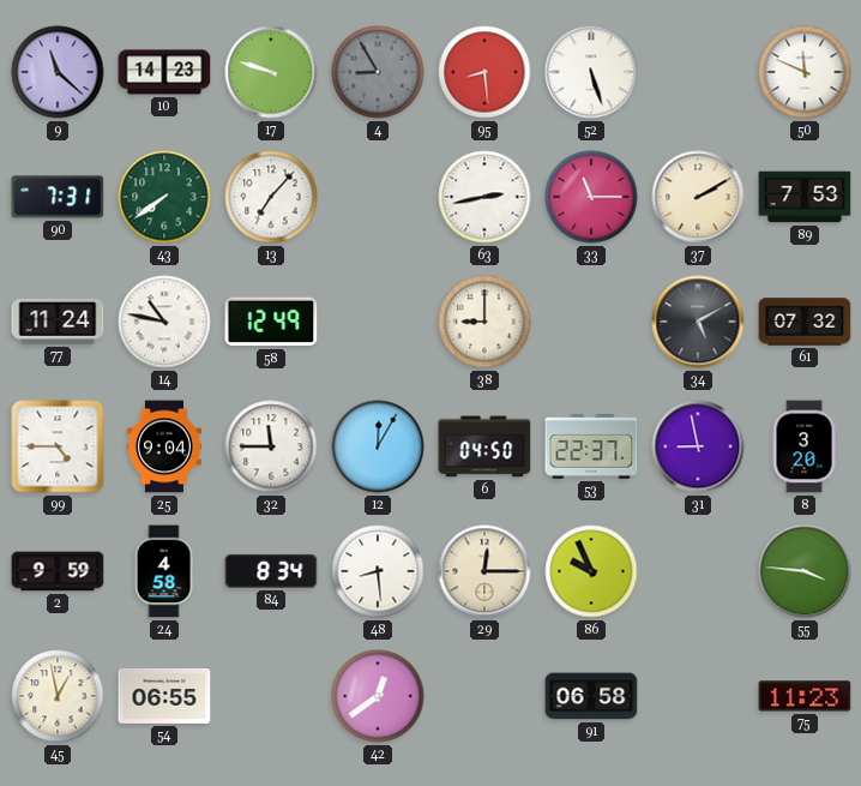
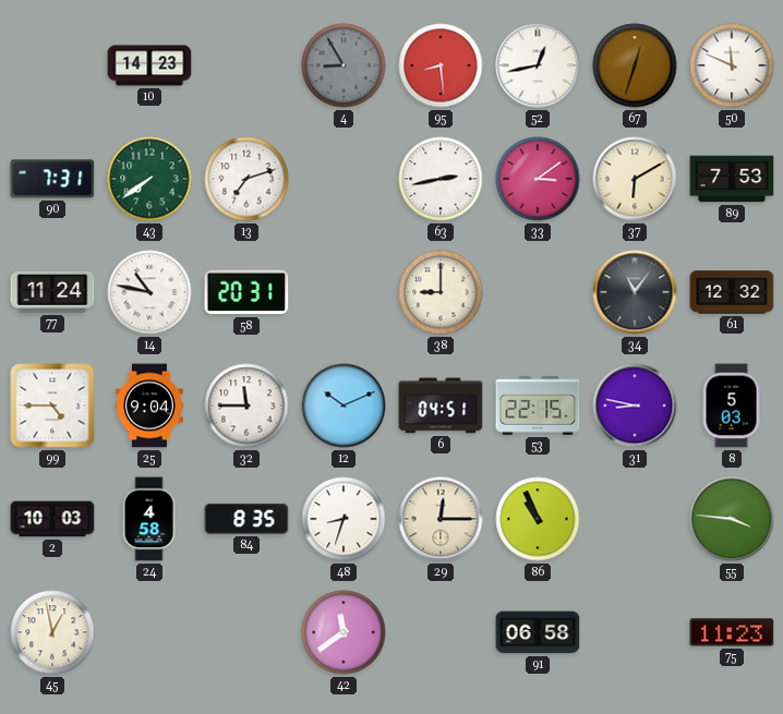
9: 11:22 -> none (58, 72)
17: 9:48 -> none (271, 72)
52: 5:27 -> 12:43 (538, 65)
67: none -> 12:33 (635, 65)
13: 7:07 -> 7:12 (246, 179)
33: 11:15 -> 3:09 (538, 179)
37: 2:10 -> 6:10 (635, 179)
58: 12:49 -> 20:31 (246, 292)
34: 5:10 -> 11:06 (635, 292)
61: 07:32 -> 12:32 (732, 292)
12: 12:05 -> 10:11 (344, 406)
6: 04:50 -> 04:51 (441, 406)
53: 22:37 -> 22:15 (538, 407)
31: 8:58 -> 8:47 (635, 406)
8: 3:20 -> 5:03 (732, 406)
2: 9:59 -> 10:03 (52, 519)
84: 8:34 -> 8:35 (246, 519)
48: 8:29 -> 8:33 (344, 519)
86: 9:56 -> 10:56 (538, 519)
54: 06:55 -> none (164, 696)
42: 12:39 -> 11:39 (344, 632)
